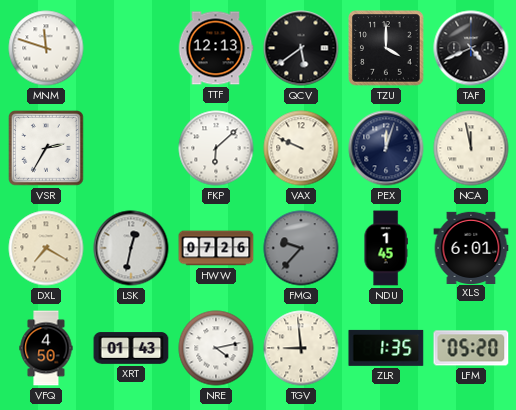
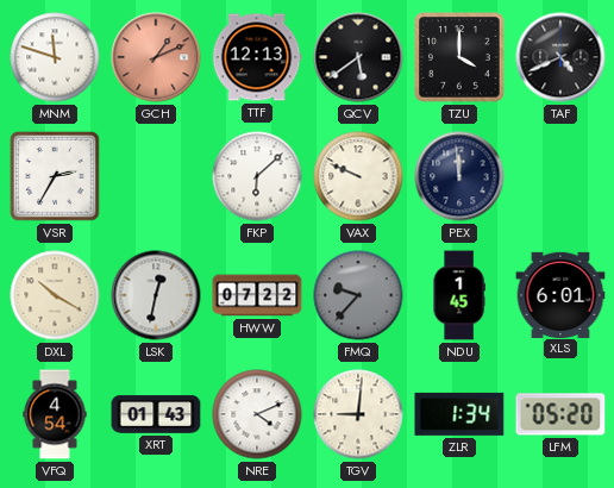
GCH: none -> 1:11 (156, 57)
PEX: 12:03 -> 11:59 (459, 176)
NCA: 11:58 -> none (471, 148)
DXL: 7:20 -> 10:20 (55, 295)
HWW: 07:26 -> 07:22 (257, 295)
VFQ: 4:50 -> 4:54 (55, 414)
NRE: 4:13 -> 4:11 (257, 414)
TGV: 8:59 -> 9:01 (358, 414)
ZLR: 1:35 -> 1:34 (459, 414)
